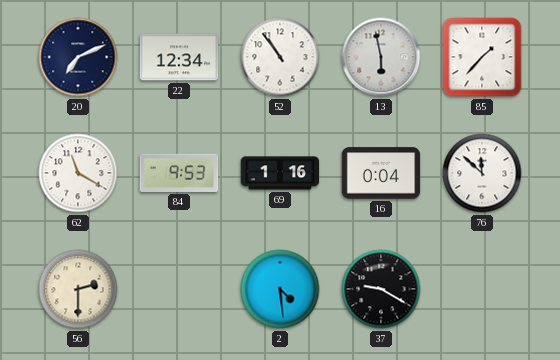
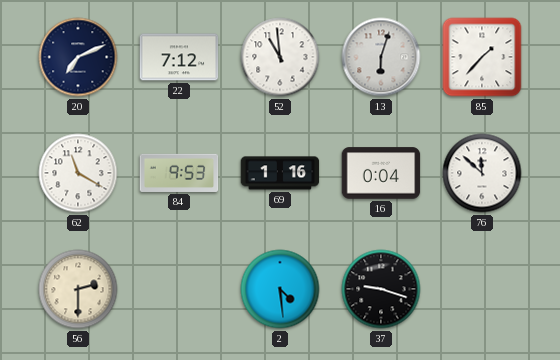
22: 12:34 -> 7:12 (179, 57)
52: 10:54 -> 10:59 (280, 57)
13: 5:58 -> 6:03 (381, 57)
37: 9:20 -> 9:18 (381, 289)
